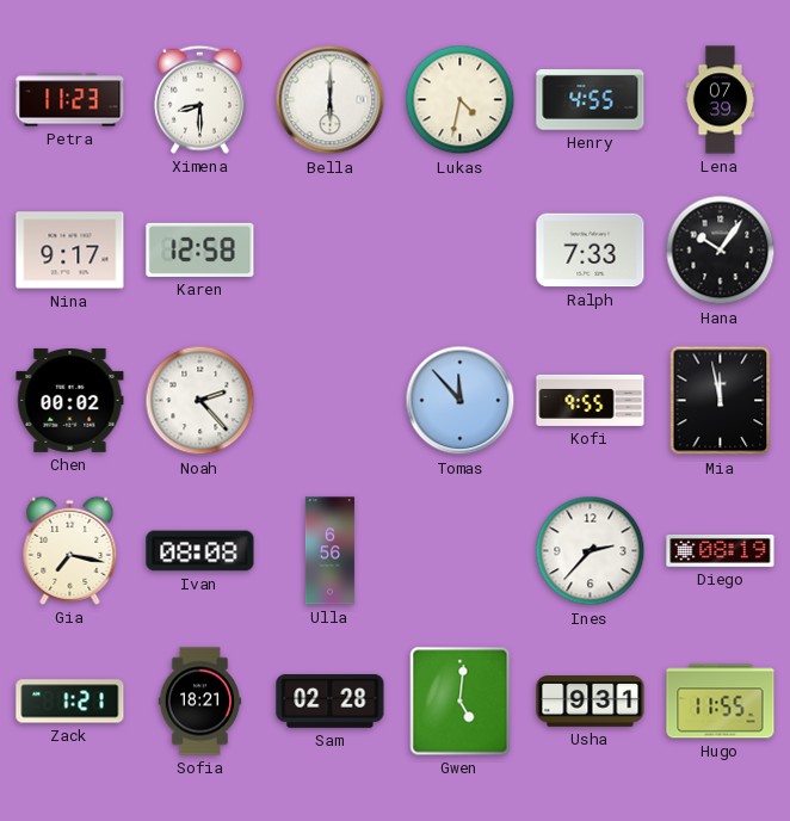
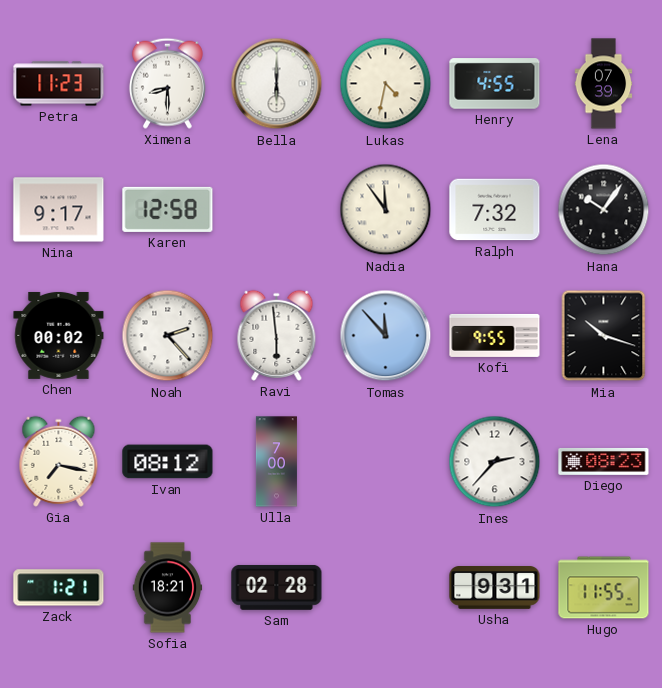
Nadia: none -> 11:54 (386, 210)
Ralph: 7:33 -> 7:32 (495, 210)
Ravi: none -> 5:59 (277, 335)
Mia: 11:58 -> 10:18 (604, 336)
Ivan: 08:08 -> 08:12 (168, 462)
Ulla: 6:56 -> 7:00 (276, 462)
Diego: 08:19 -> 08:23 (604, 461)
Gwen: 5:01 -> none (461, 702)
